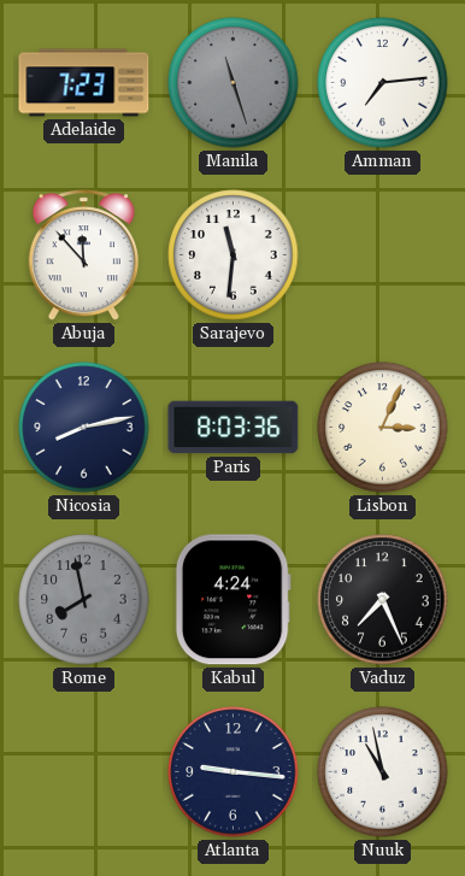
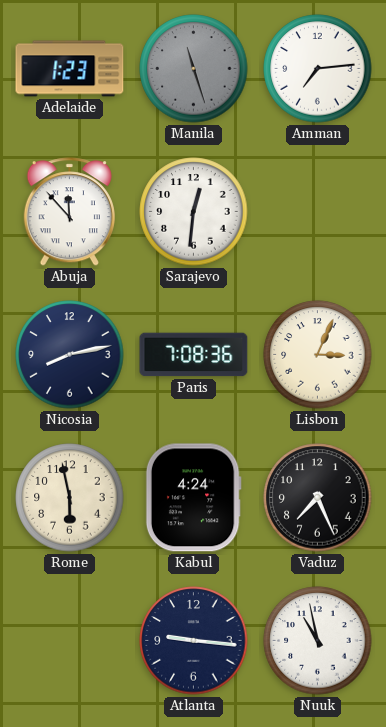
Adelaide: 7:23 -> 1:23 (70, 69)
Sarajevo: 11:31 -> 12:31 (194, 212)
Paris: 8:03 -> 7:08 (194, 355)
Rome: 7:58 -> 5:58 (70, 498)
Rome dial: grey -> cream (70, 498)
